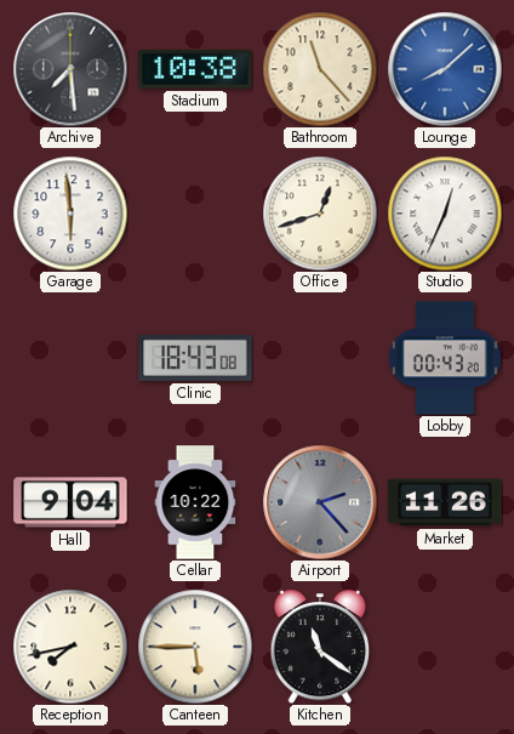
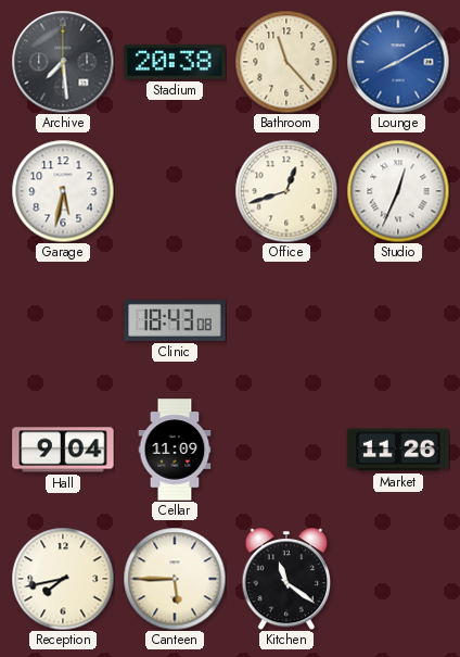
Stadium: 10:38 -> 20:38 (175, 62)
Lounge: 8:08 -> 8:10 (398, 62)
Garage: 5:59 -> 5:32 (63, 191)
Lobby: 00:43 -> none (445, 358)
Cellar: 10:22 -> 11:09 (175, 450)
Airport: 2:23 -> none (320, 502)
